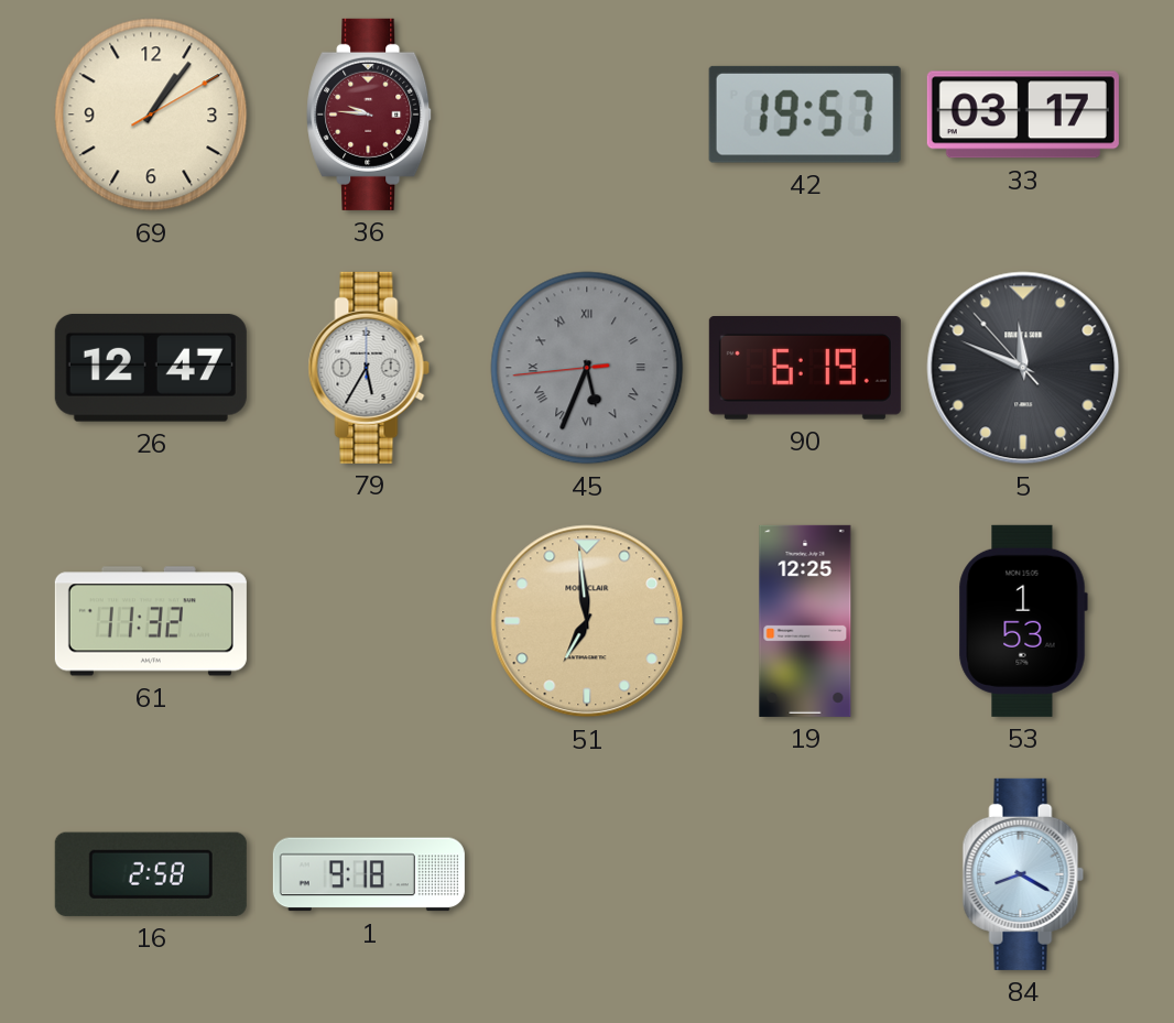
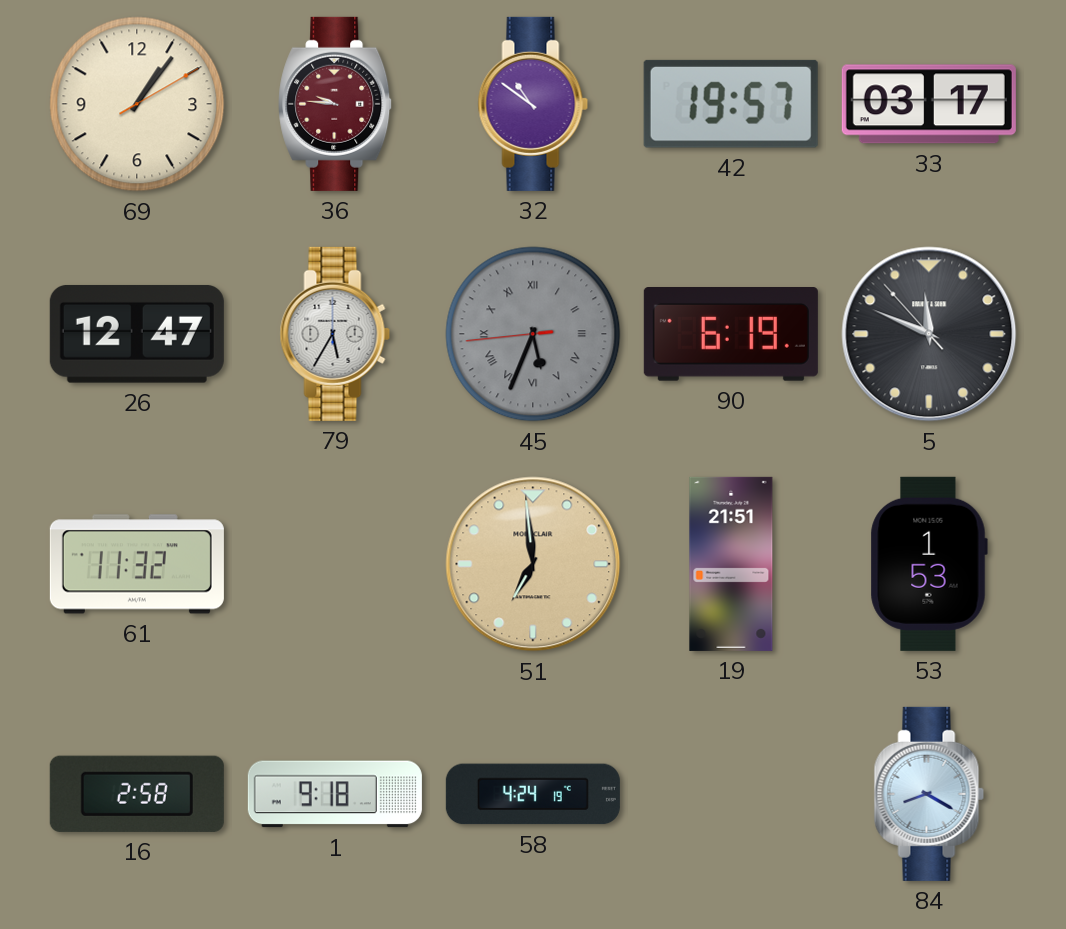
32: none -> 10:51 (533, 104)
19: 12:25 -> 21:51 (731, 564)
58: none -> 4:24 (533, 794)
